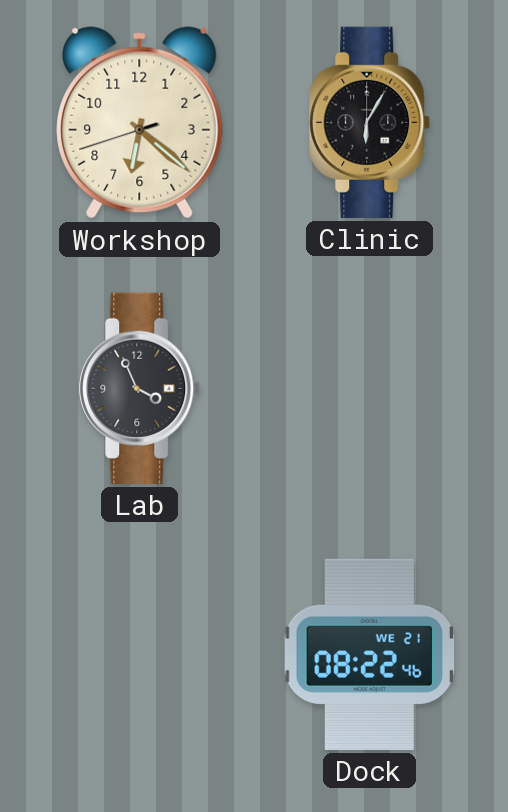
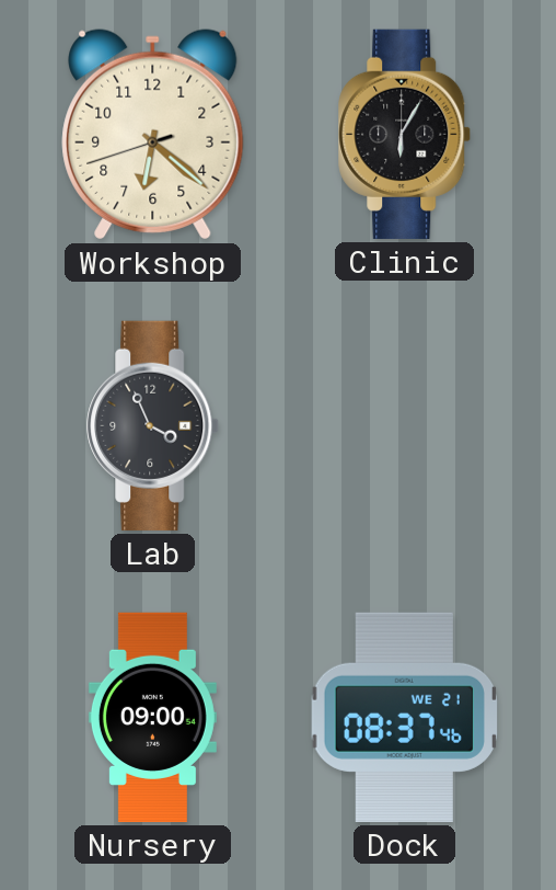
Nursery: none -> 09:00 (152, 717)
Dock: 08:22 -> 08:37 (404, 717)
